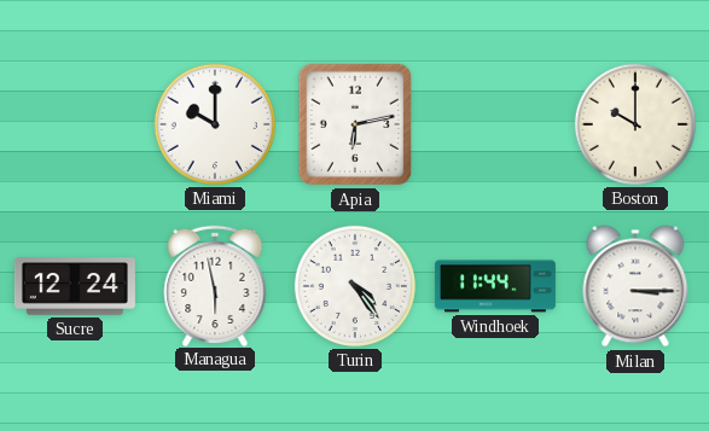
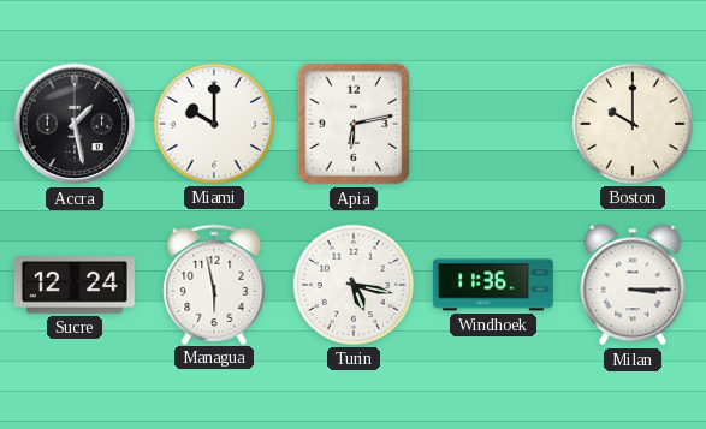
Accra: none -> 1:28 (75, 124)
Turin: 4:24 -> 5:17 (354, 285)
Windhoek: 11:44 -> 11:36 (493, 285)
